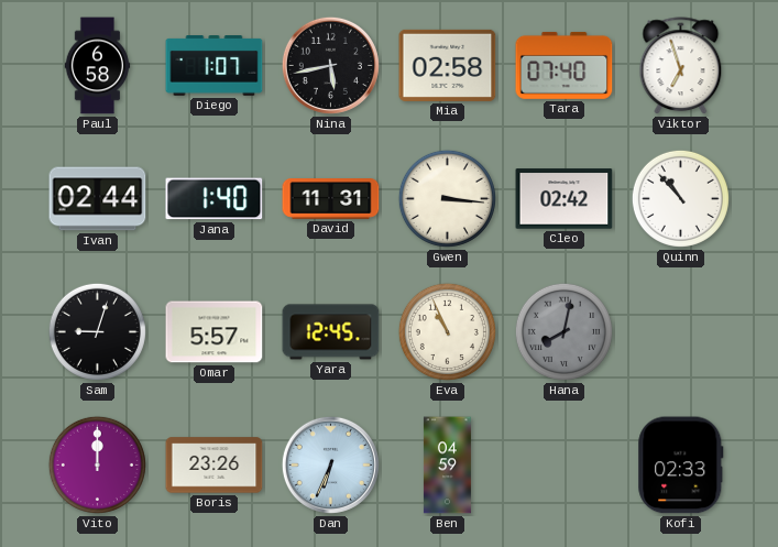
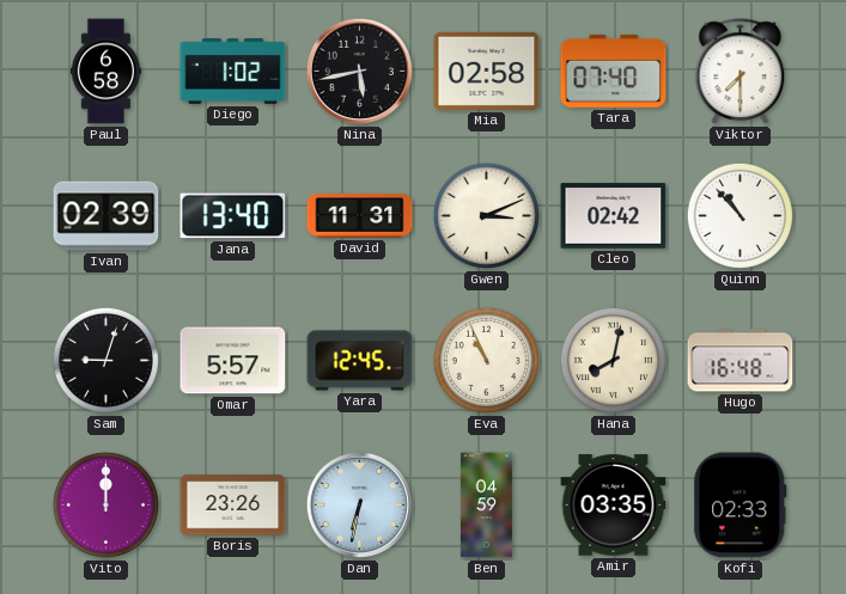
Diego: 1:07 -> 1:02 (233, 72)
Viktor: 6:57 -> 7:30 (741, 72)
Ivan: 02:44 -> 02:39 (106, 216)
Jana: 1:40 -> 13:40 (233, 216)
Gwen: 3:16 -> 3:11 (486, 215)
Hana dial: grey -> cream (613, 360)
Hugo: none -> 16:48 (741, 361)
Dan: 6:34 -> 6:32 (359, 504)
Amir: none -> 03:35 (614, 506)
